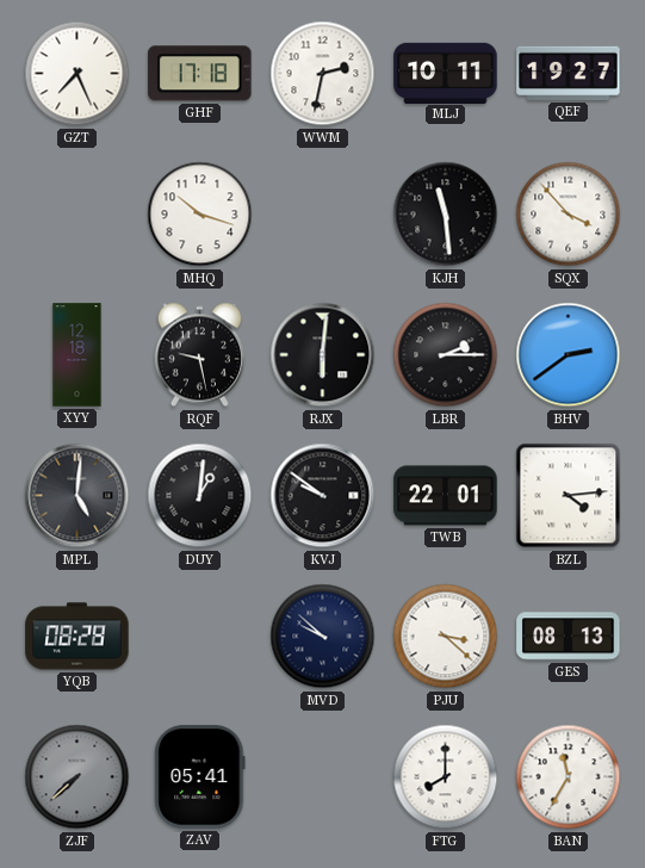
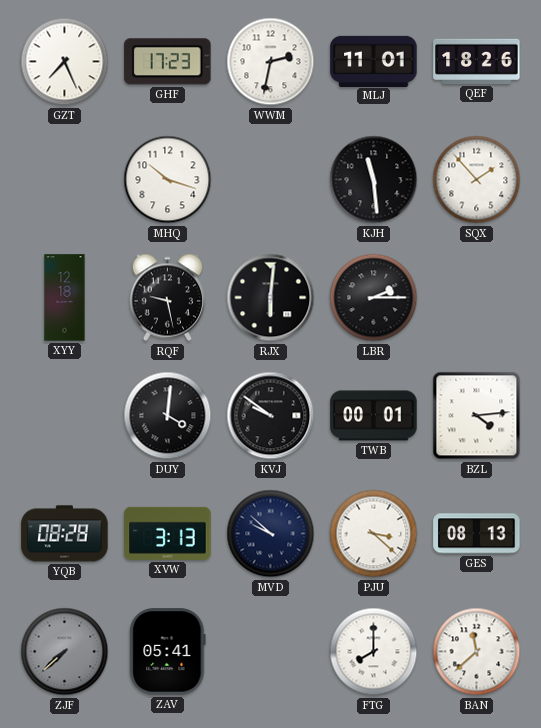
GHF: 17:18 -> 17:23 (168, 62)
MLJ: 10:11 -> 11:01 (374, 61)
QEF: 19:27 -> 18:26 (477, 61)
SQX: 3:53 -> 1:53 (477, 180)
BHV: 2:39 -> none (569, 355)
MPL: 5:01 -> none (77, 496)
DUY: 1:01 -> 4:01 (168, 416)
TWB: 22:01 -> 00:01 (374, 416)
XVW: none -> 3:13 (168, 533)
BAN: 11:35 -> 11:38 (477, 652)
